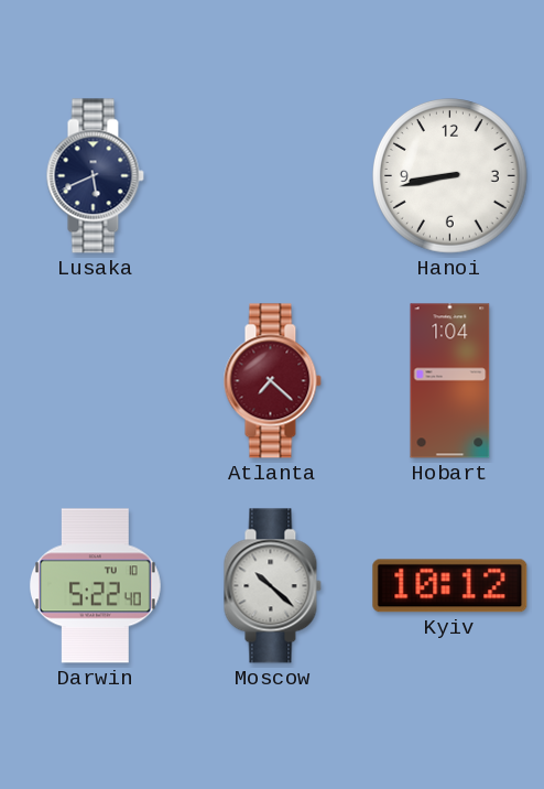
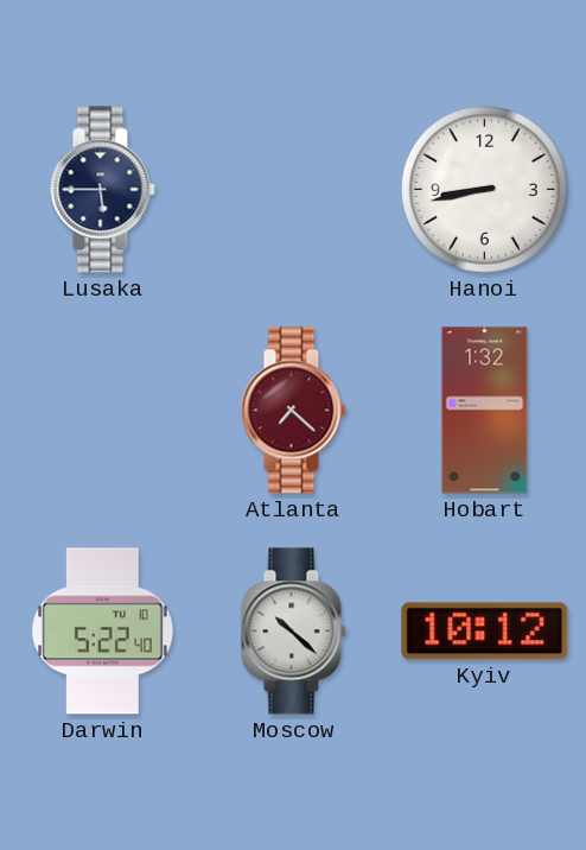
Lusaka: 5:41 -> 5:45 (102, 190)
Hobart: 1:04 -> 1:32 (485, 411)
